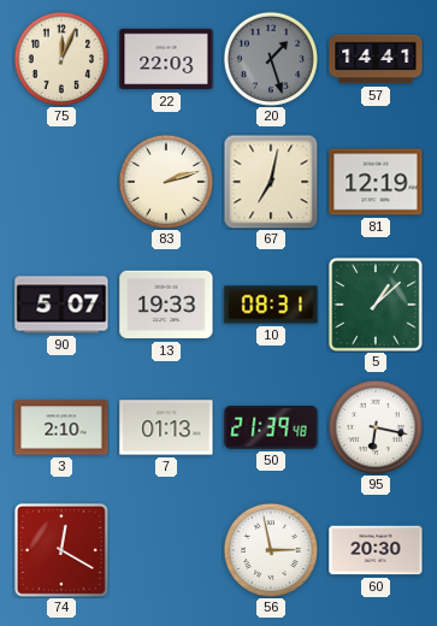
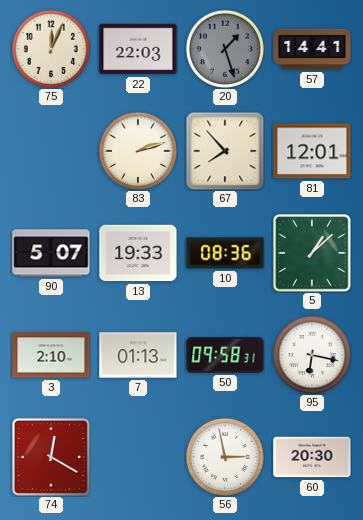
67: 7:02 -> 7:53 (225, 151)
81: 12:19 -> 12:01 (312, 151)
10: 08:31 -> 08:36 (225, 253)
50: 21:39 -> 09:58 (225, 355)
